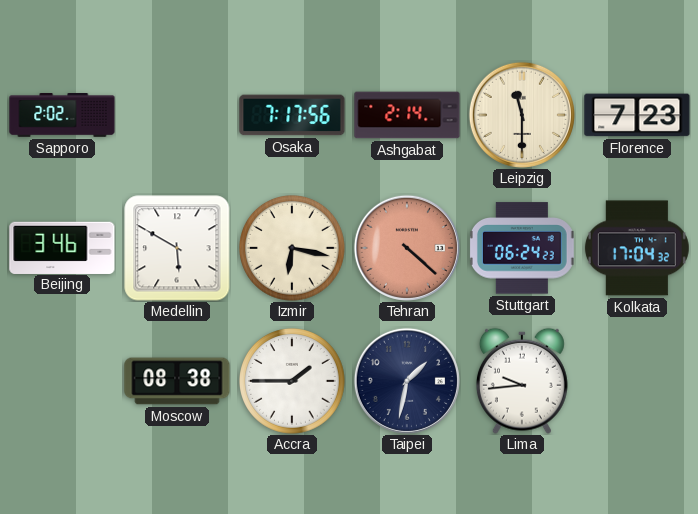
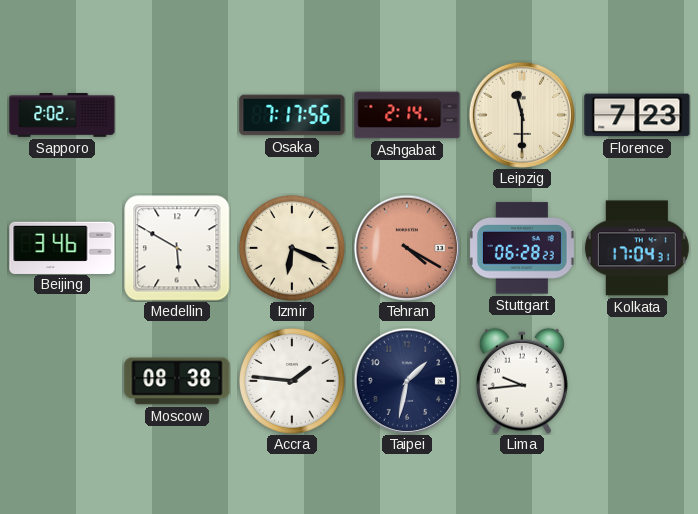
Izmir: 6:17 -> 6:19 (293, 249)
Tehran: 4:22 -> 4:20 (407, 248)
Stuttgart: 06:24 -> 06:28 (522, 248)
Kolkata: 17:04:32 -> 17:04:31 (637, 248)
Accra: 1:45 -> 1:46 (293, 382)
